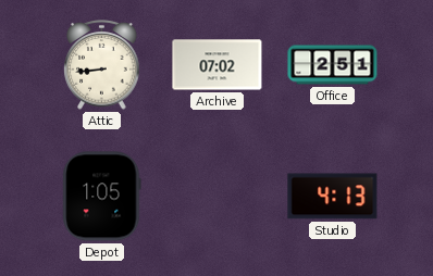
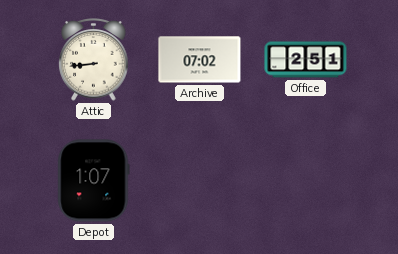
Depot: 1:05 -> 1:07 (94, 181)
Studio: 4:13 -> none (333, 197)
